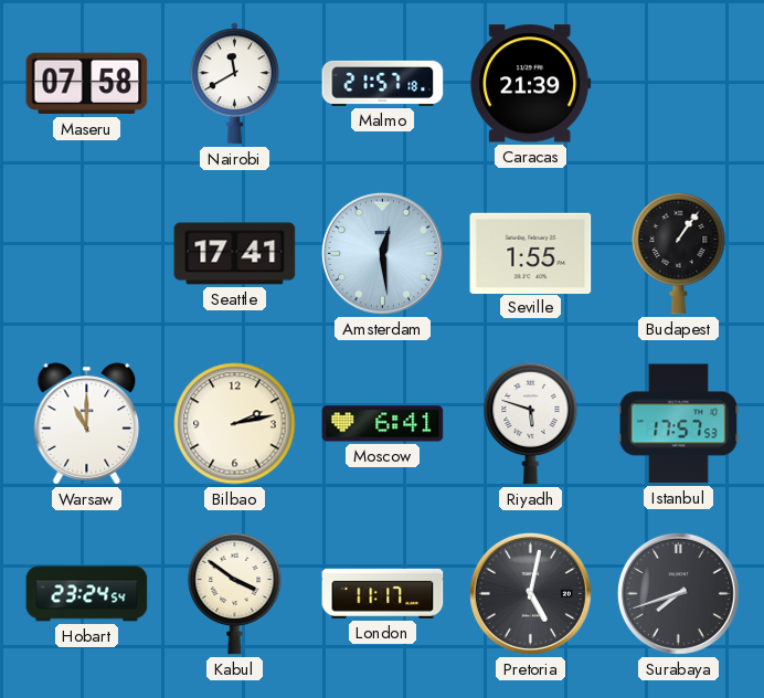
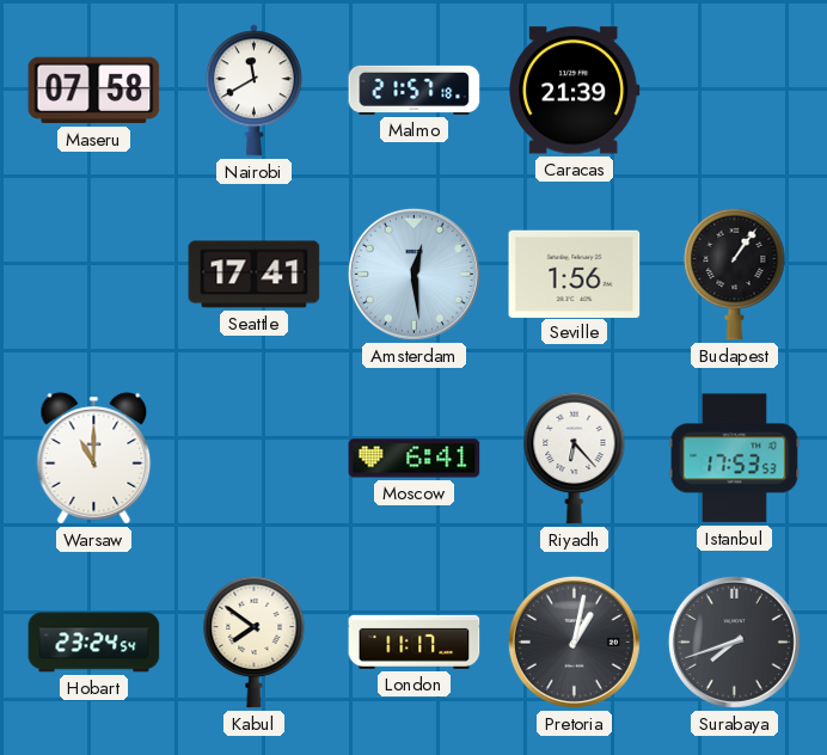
Seville: 1:55 -> 1:56 (575, 274)
Bilbao: 2:13 -> none (235, 424)
Riyadh: 5:48 -> 6:23 (575, 458)
Istanbul: 17:57 -> 17:53 (735, 459)
Kabul: 3:51 -> 7:51 (255, 642)
Pretoria: 5:02 -> 1:02 (574, 642)
